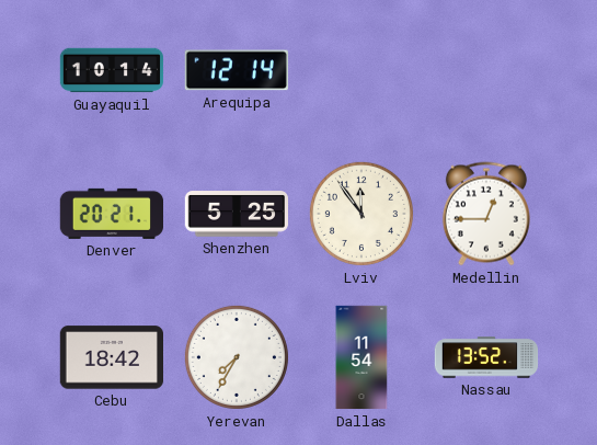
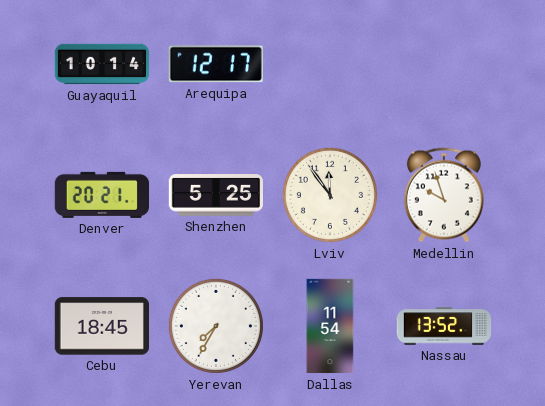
Arequipa: 12:14 -> 12:17 (216, 64)
Medellin: 12:45 -> 9:57 (444, 195)
Cebu: 18:42 -> 18:45 (101, 326)
